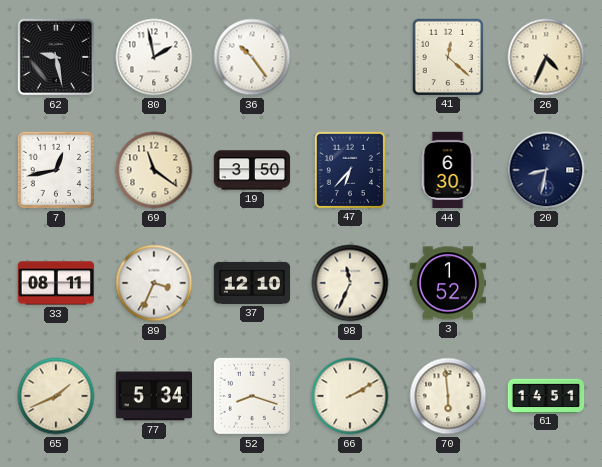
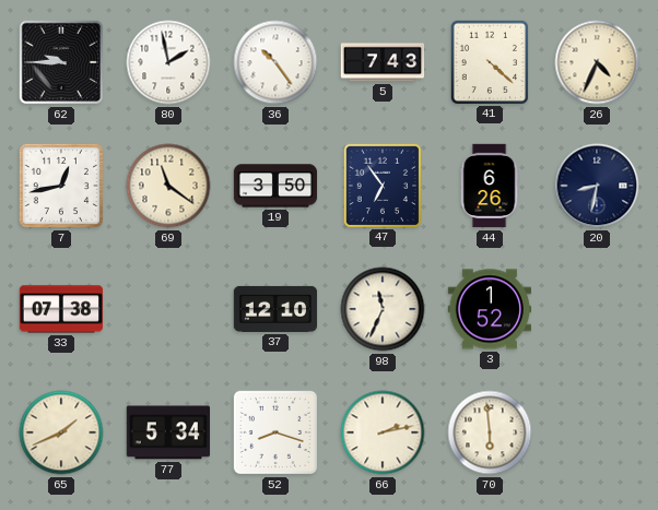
62: 9:28 -> 9:45 (61, 62)
5: none -> 7:43 (383, 62)
41: 12:22 -> 4:22 (489, 61)
47: 6:37 -> 6:54 (381, 185)
44: 6:30 -> 6:26 (490, 186)
33: 08:11 -> 07:38 (61, 309)
89: 3:34 -> none (154, 283)
66: 2:10 -> 2:13 (383, 432)
61: 14:51 -> none (546, 395)
